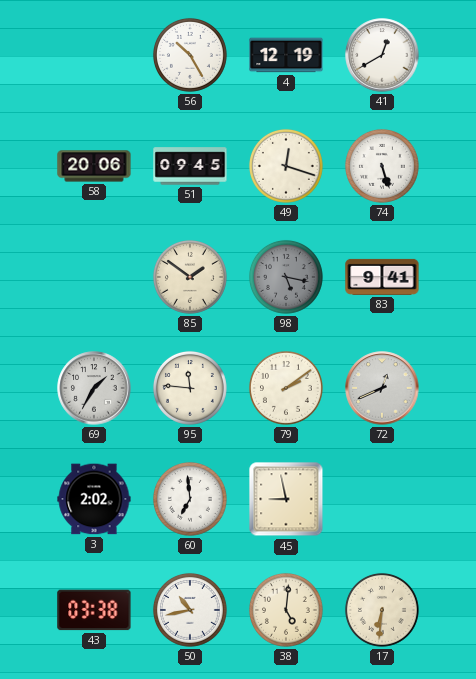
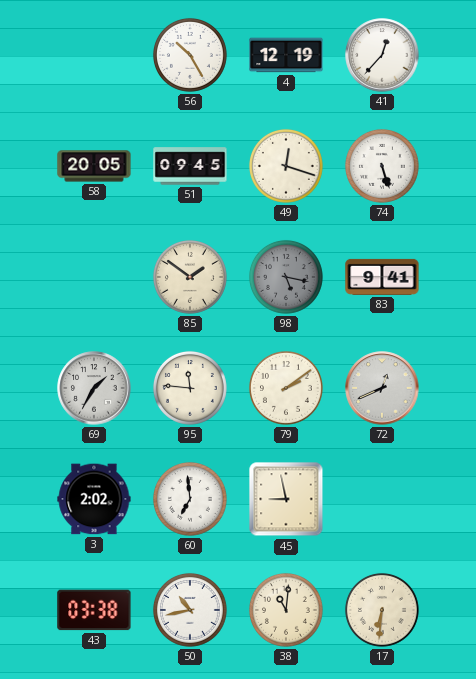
41: 12:40 -> 12:37 (382, 55)
58: 20:06 -> 20:05 (94, 166)
38: 5:01 -> 11:01 (286, 610)
